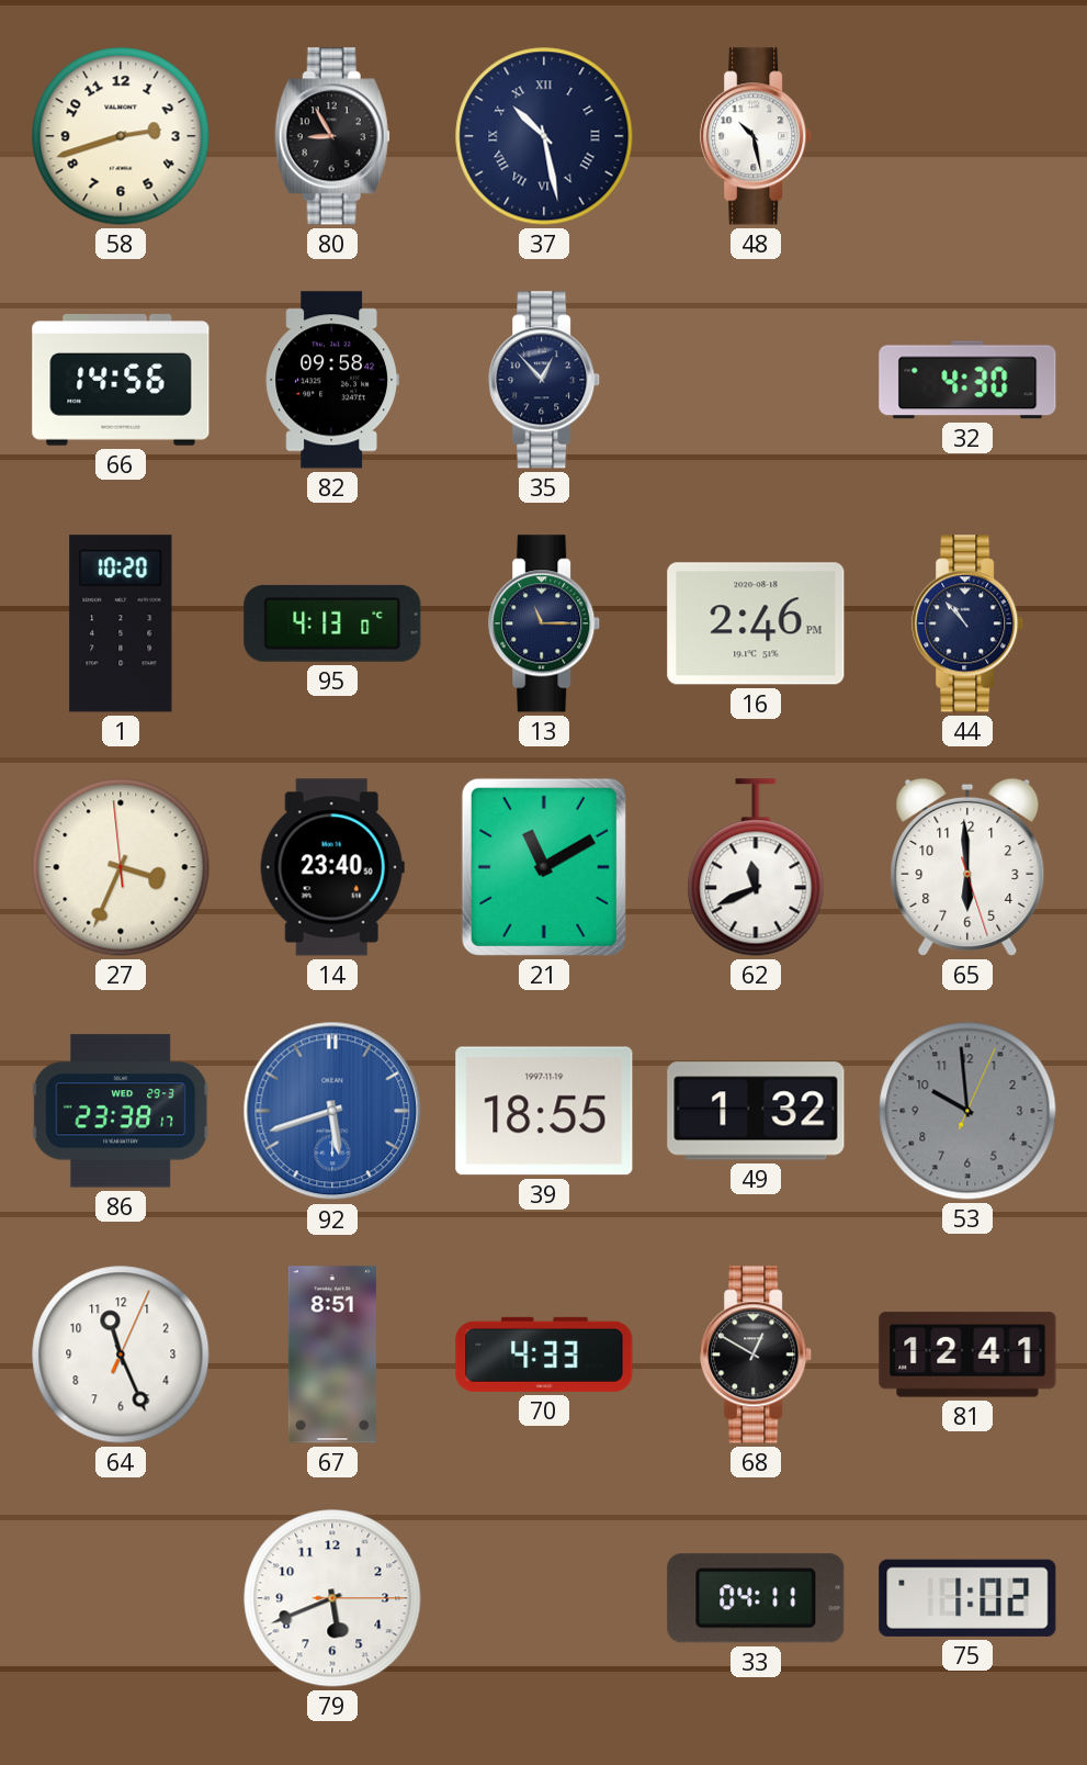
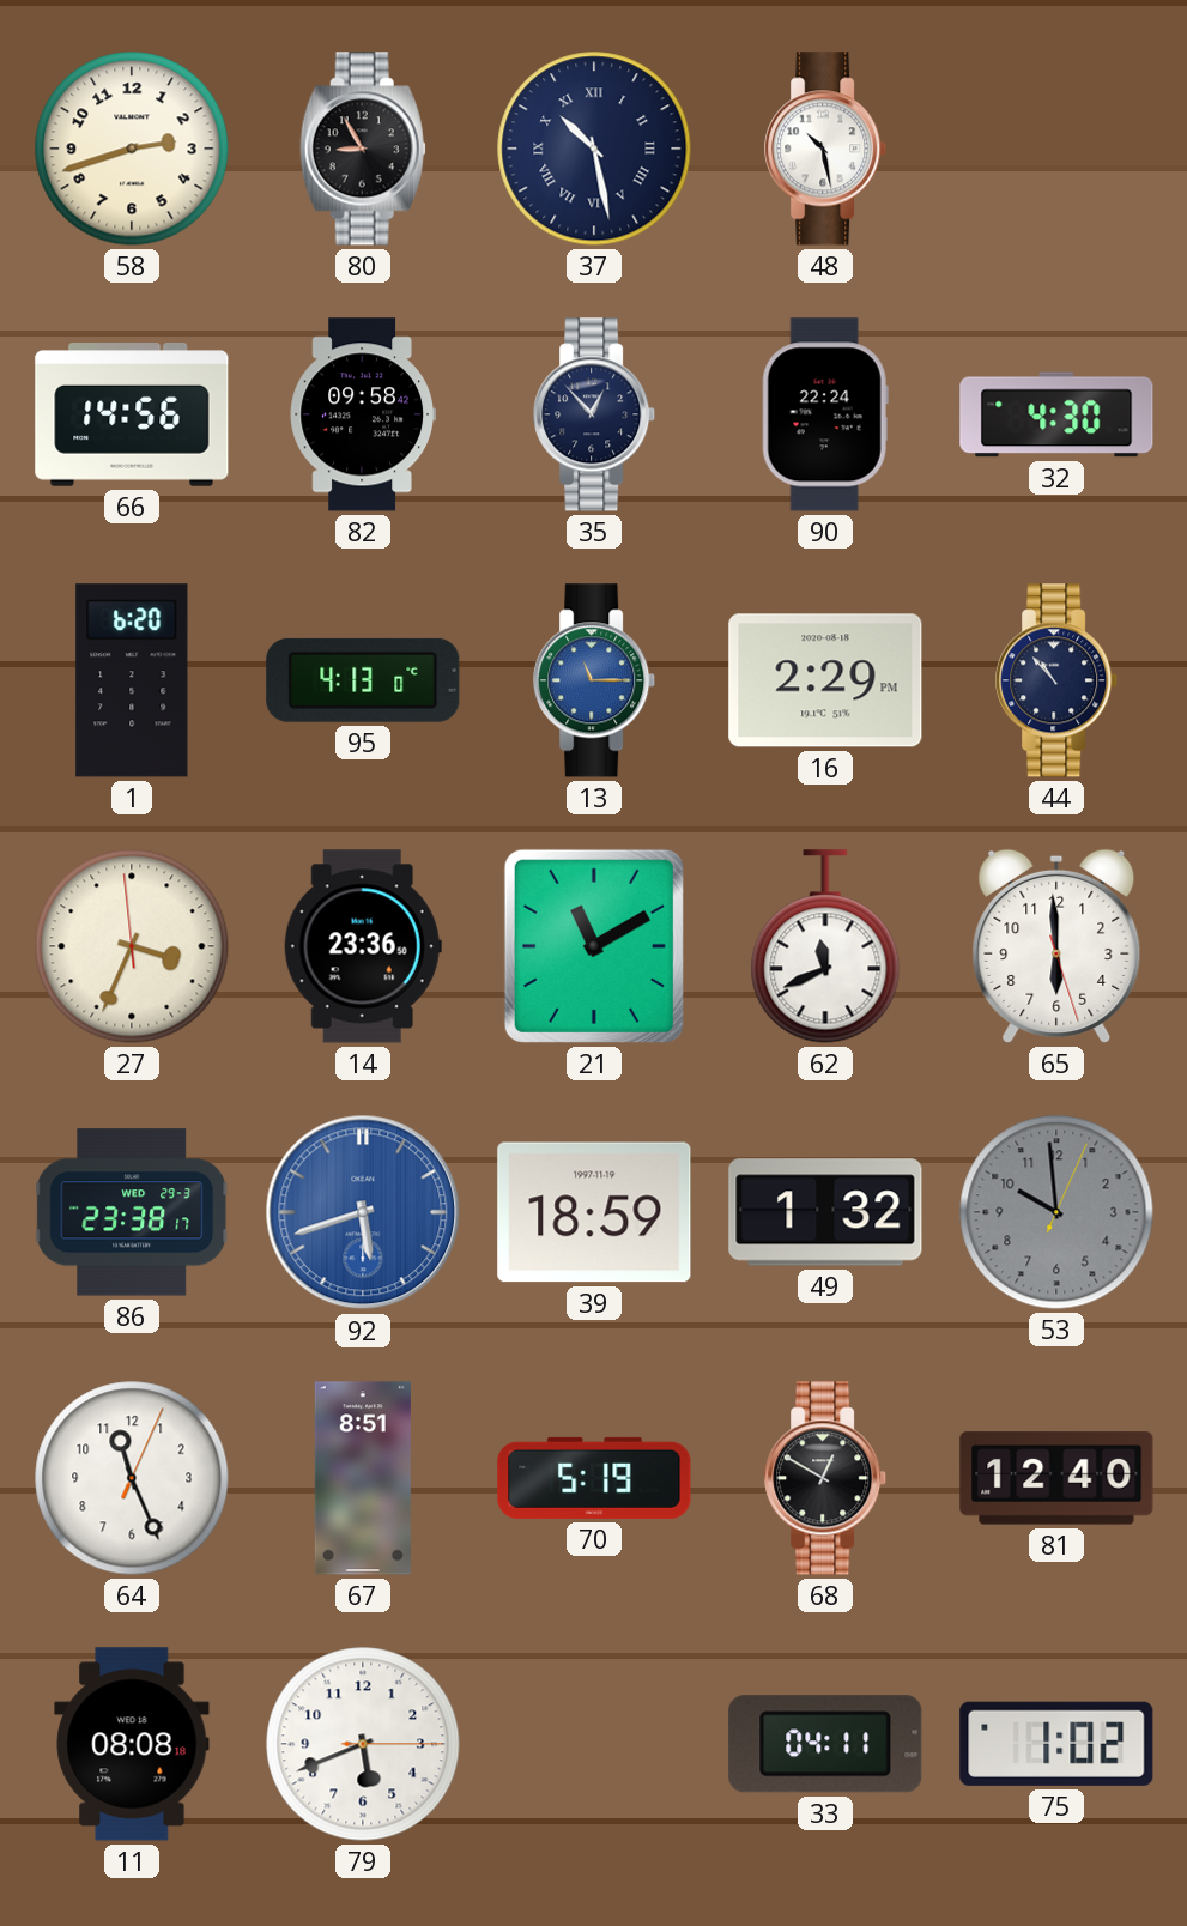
90: none -> 22:24 (825, 414)
1: 10:20 -> 6:20 (132, 680)
13 dial: navy -> blue (595, 680)
16: 2:46 -> 2:29 (825, 680)
14: 23:40 -> 23:36 (363, 946)
39: 18:55 -> 18:59 (594, 1212)
70: 4:33 -> 5:19 (594, 1478)
81: 12:41 -> 12:40 (1056, 1478)
11: none -> 08:08 (132, 1744)
